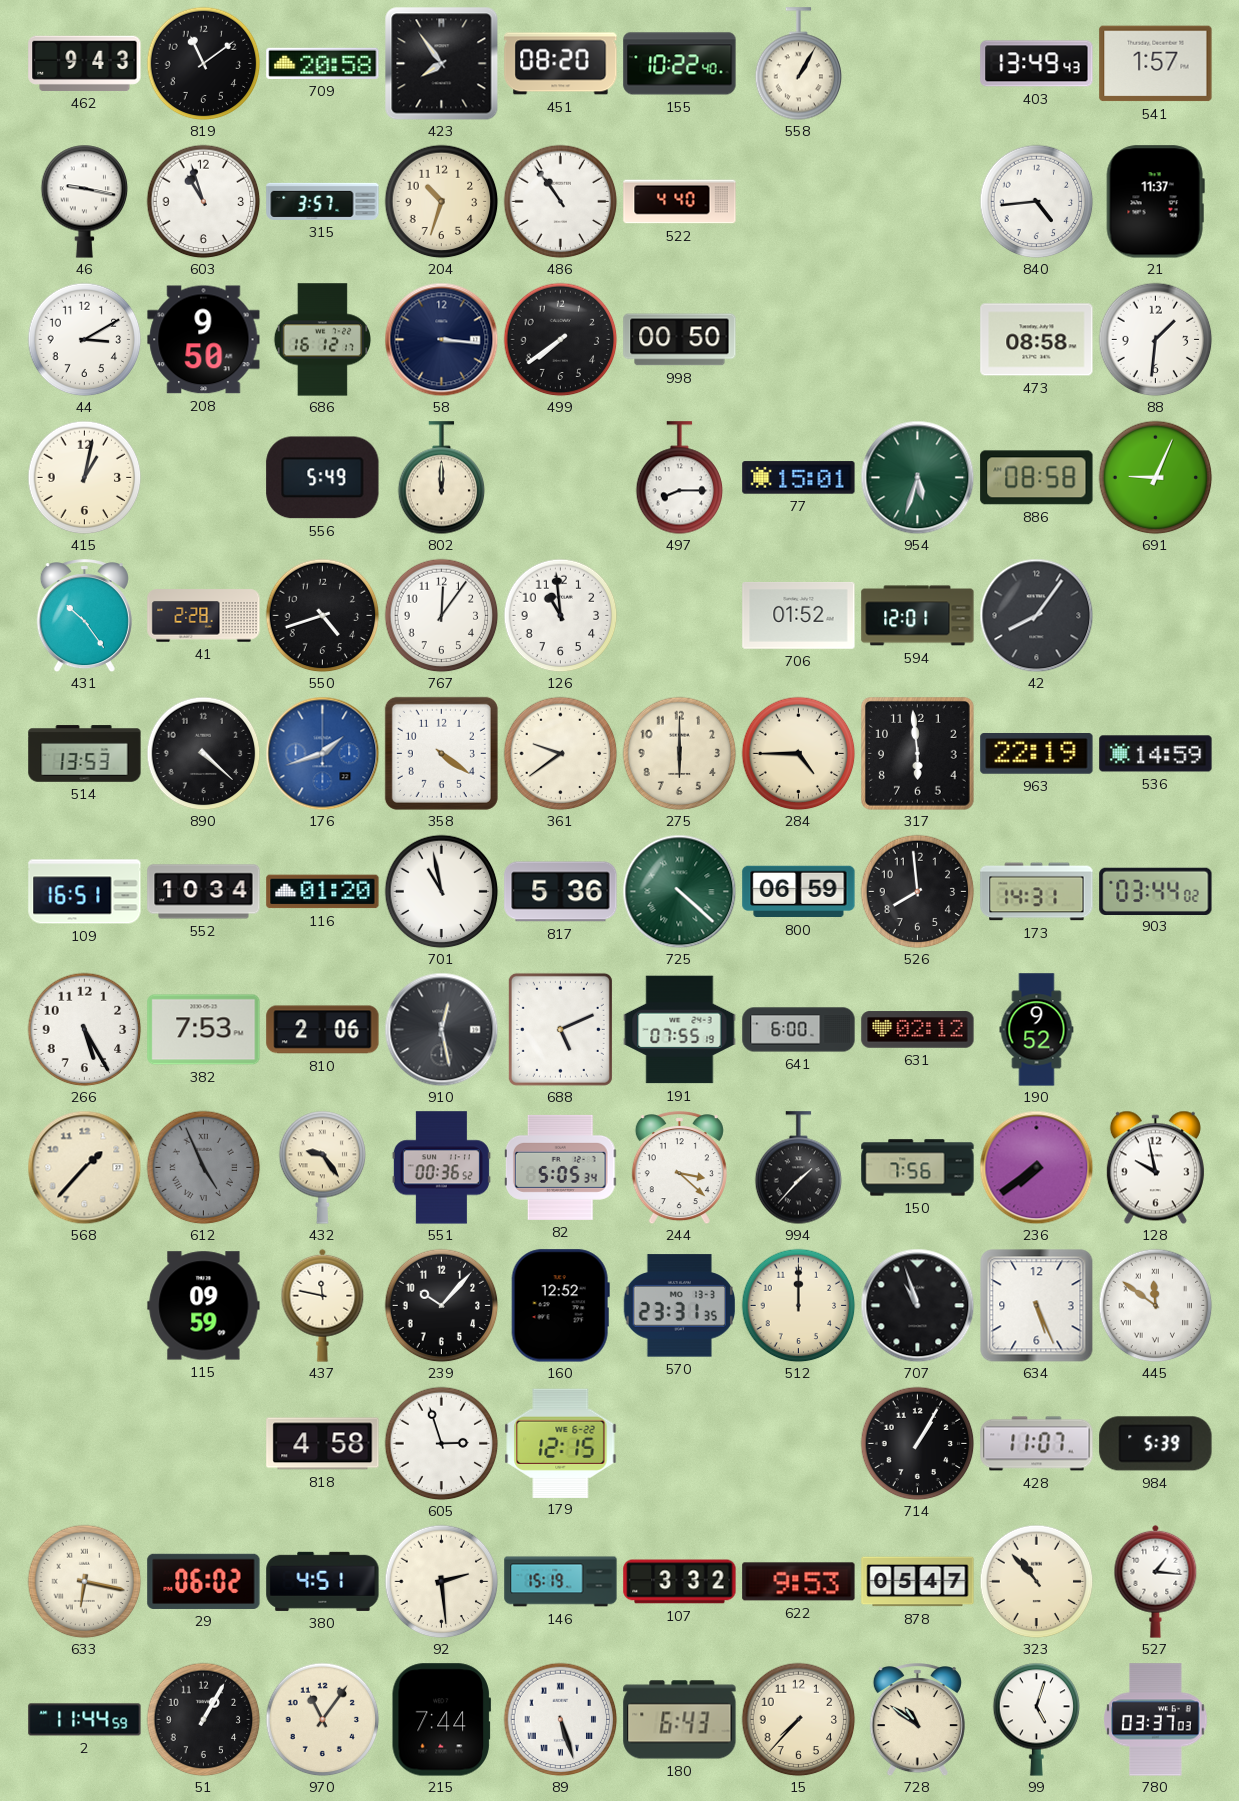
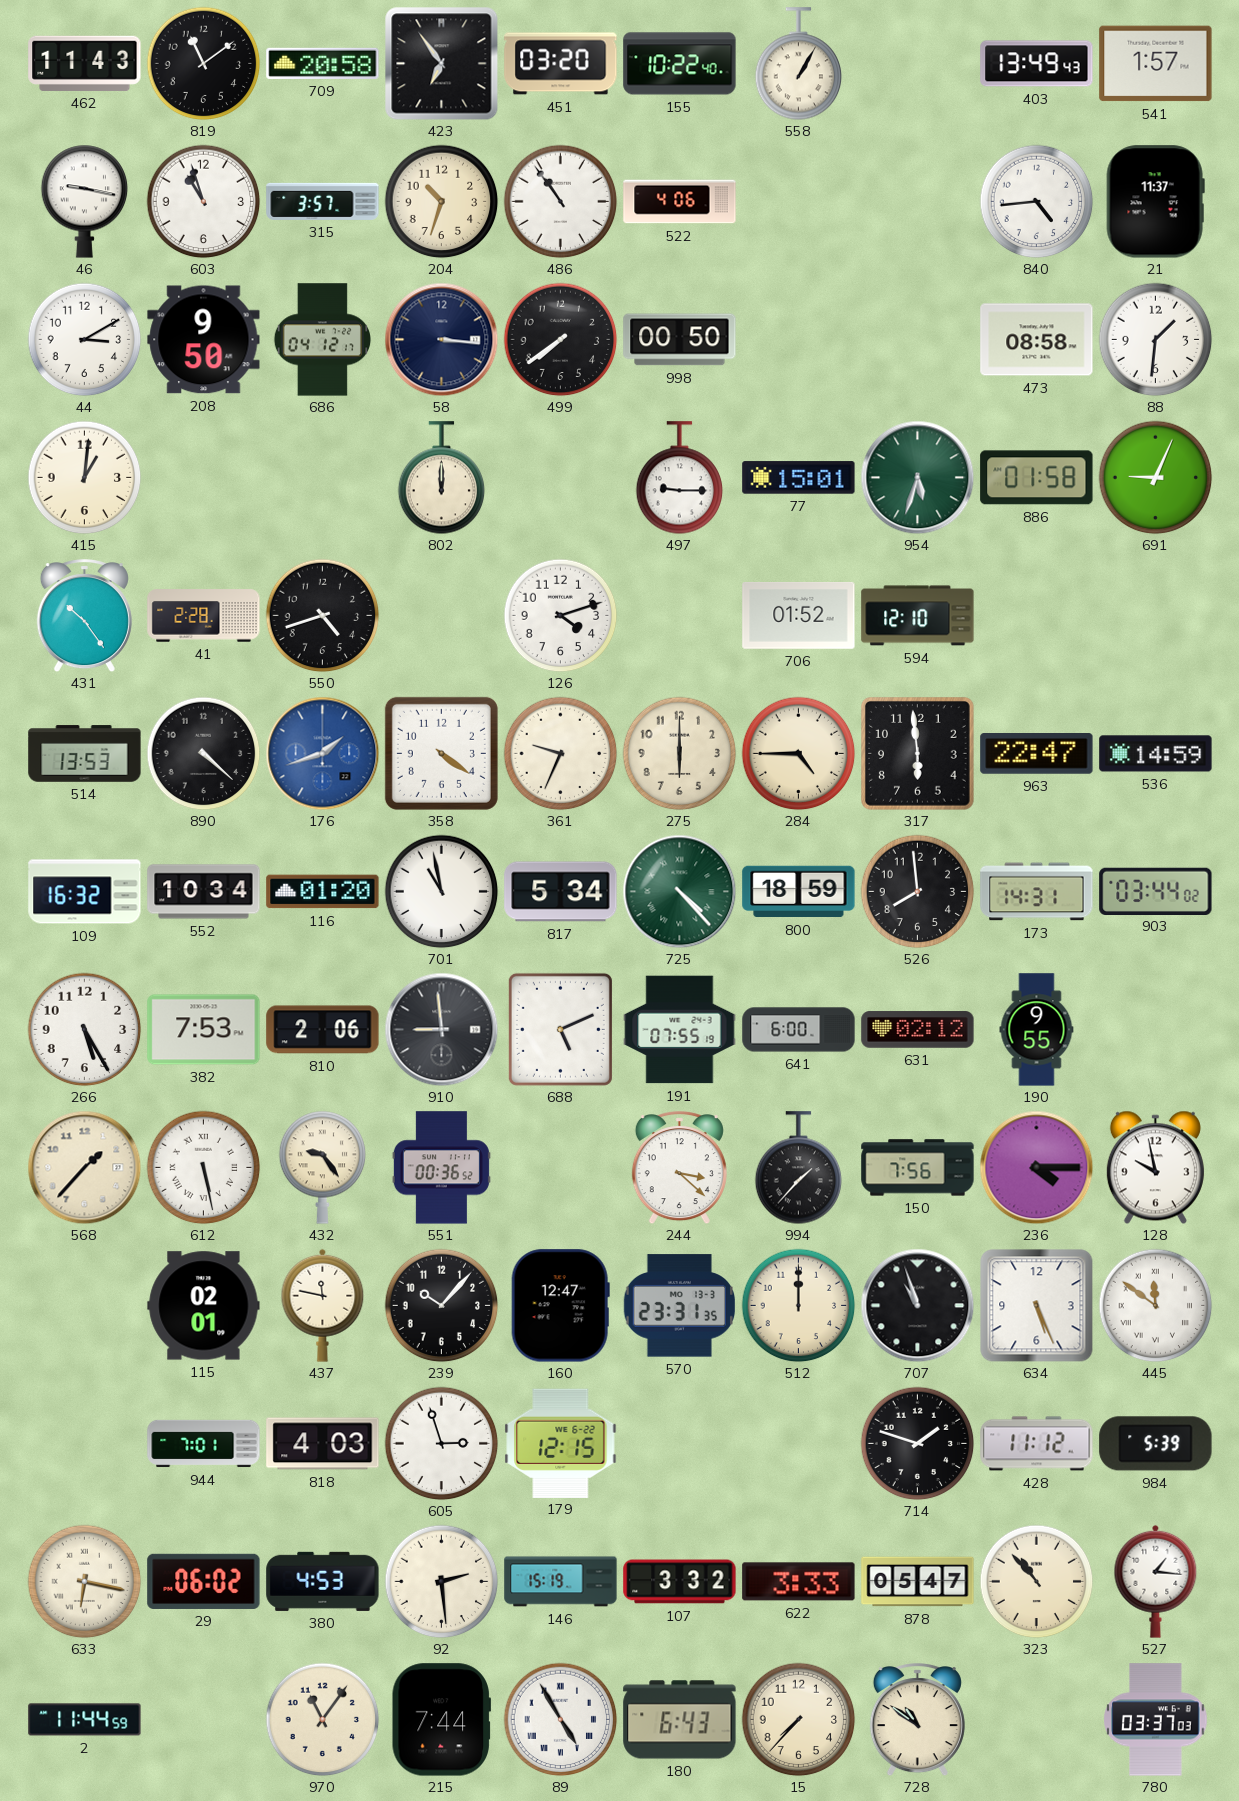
462: 9:43 -> 11:43 (85, 63)
423: 7:54 -> 6:54 (441, 63)
451: 08:20 -> 03:20 (561, 64)
522: 4:40 -> 4:06 (680, 202)
686: 16:12 -> 04:12 (322, 340)
415: 1:02 -> 1:01 (84, 477)
556: 5:49 -> none (323, 478)
497: 8:15 -> 9:15 (680, 478)
886: 08:58 -> 01:58 (1037, 478)
767: 12:06 -> none (441, 615)
126: 10:59 -> 4:12 (560, 615)
594: 12:01 -> 12:10 (918, 616)
42: 8:06 -> none (1036, 615)
361: 9:39 -> 9:34 (560, 753)
963: 22:19 -> 22:47 (1037, 754)
109: 16:51 -> 16:32 (85, 892)
817: 5:36 -> 5:34 (561, 892)
725: 4:22 -> 4:23 (679, 891)
800: 06:59 -> 18:59 (799, 892)
910: 12:28 -> 8:59 (441, 1029)
190: 9:52 -> 9:55 (1037, 1030)
612: 4:56 -> 5:28 (203, 1167)
612 dial: grey -> white (203, 1167)
82: 5:05 -> none (560, 1167)
236: 7:39 -> 4:15 (1036, 1167)
115: 09:59 -> 02:01 (204, 1306)
160: 12:52 -> 12:47 (560, 1306)
944: none -> 7:01 (204, 1444)
818: 4:58 -> 4:03 (323, 1444)
714: 1:05 -> 1:48 (917, 1443)
428: 11:07 -> 11:12 (1037, 1444)
380: 4:51 -> 4:53 (323, 1581)
622: 9:53 -> 3:33 (799, 1582)
51: 1:05 -> none (203, 1719)
89: 5:27 -> 4:55 (560, 1719)
99: 5:03 -> none (1037, 1719)
